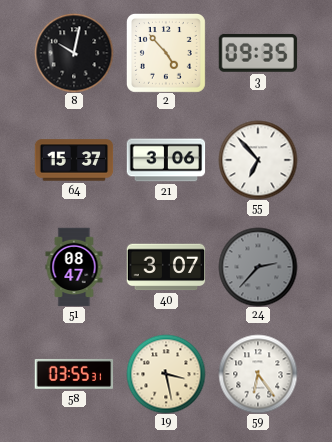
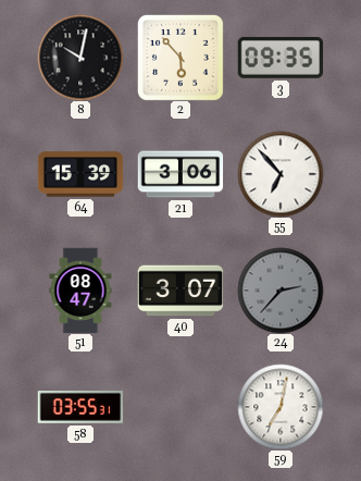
2: 4:53 -> 5:53 (180, 58)
64: 15:37 -> 15:39 (80, 174)
19: 3:28 -> none (166, 374)
59: 6:24 -> 7:02 (281, 407)
